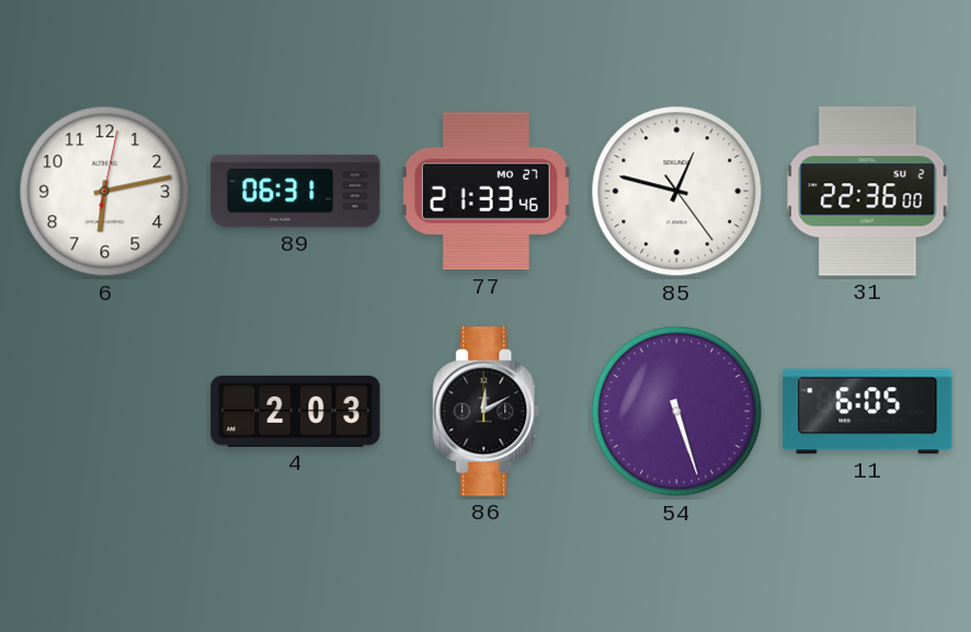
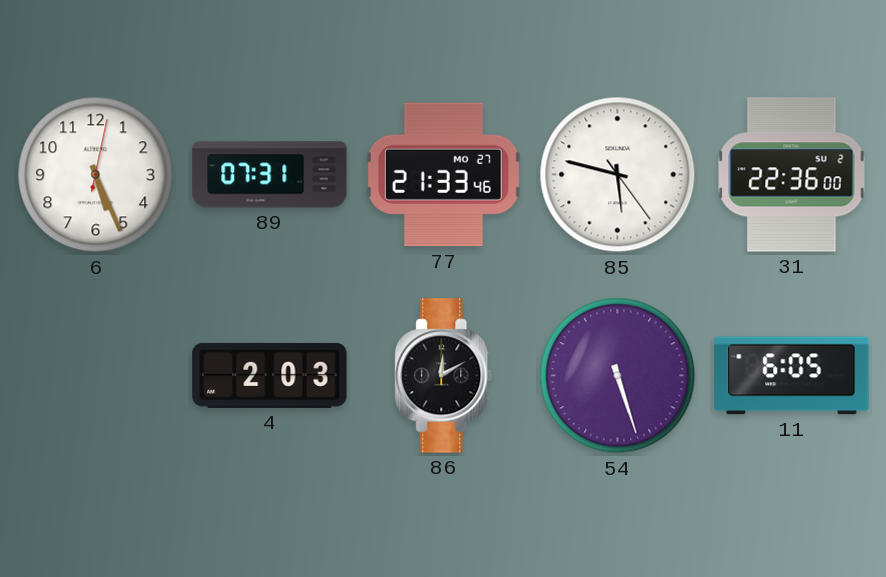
6: 6:13 -> 5:26 (96, 175)
89: 06:31 -> 07:31 (270, 175)
85: 12:47 -> 5:47 (618, 175)
